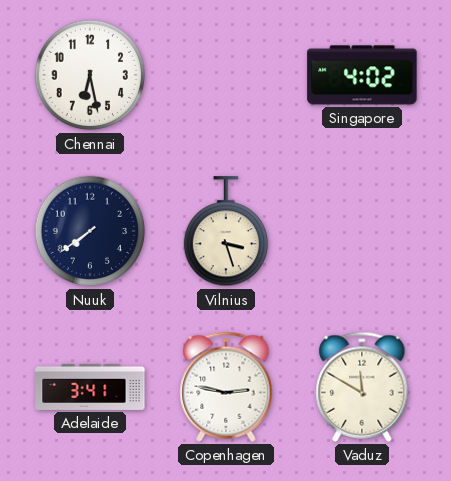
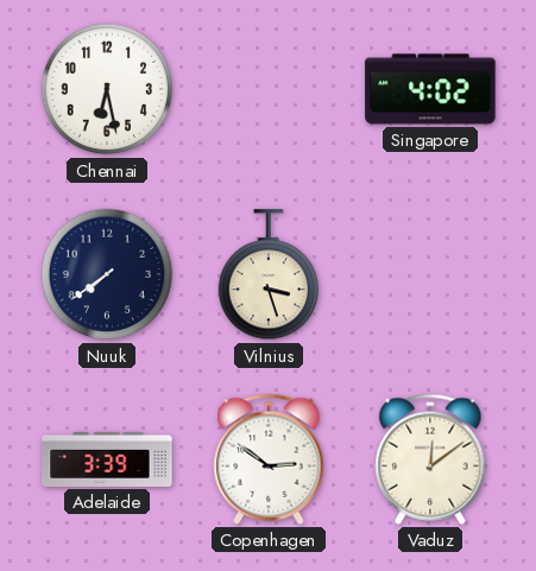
Adelaide: 3:41 -> 3:39 (107, 459)
Copenhagen: 2:47 -> 2:51 (269, 459)
Vaduz: 11:50 -> 12:09 (430, 459)
